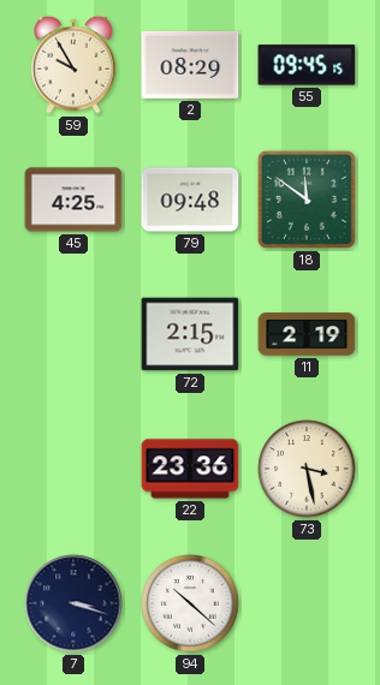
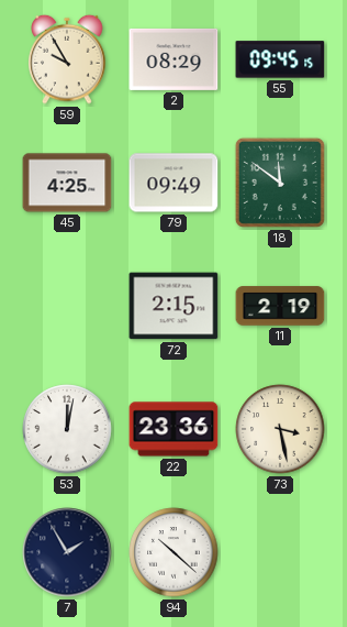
79: 09:48 -> 09:49 (173, 183)
53: none -> 12:02 (67, 429)
7: 3:18 -> 1:55 (67, 552)
